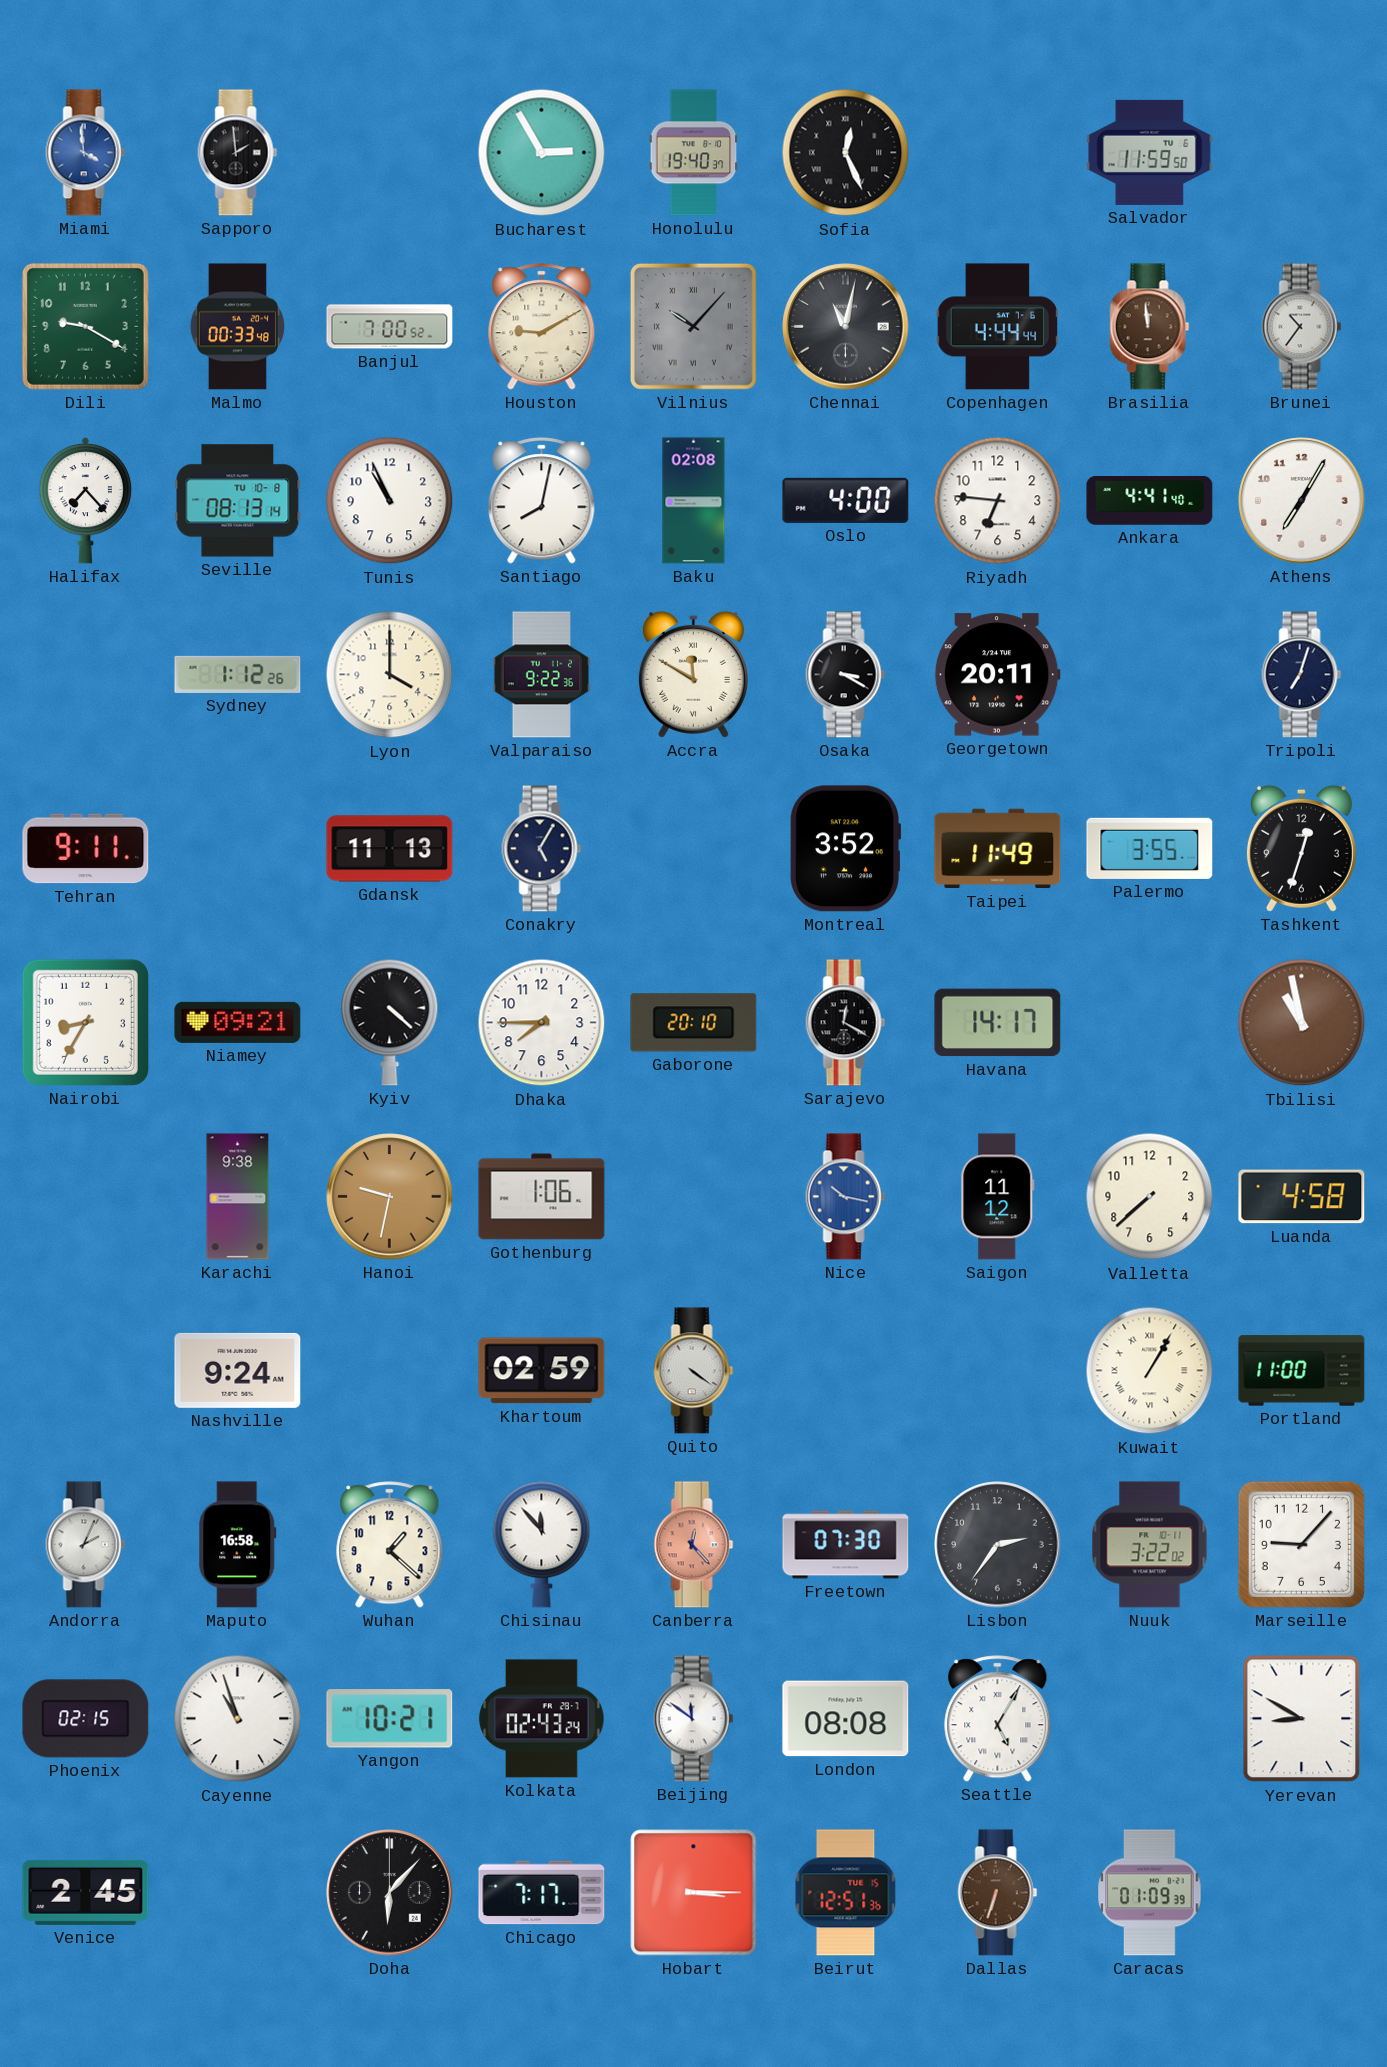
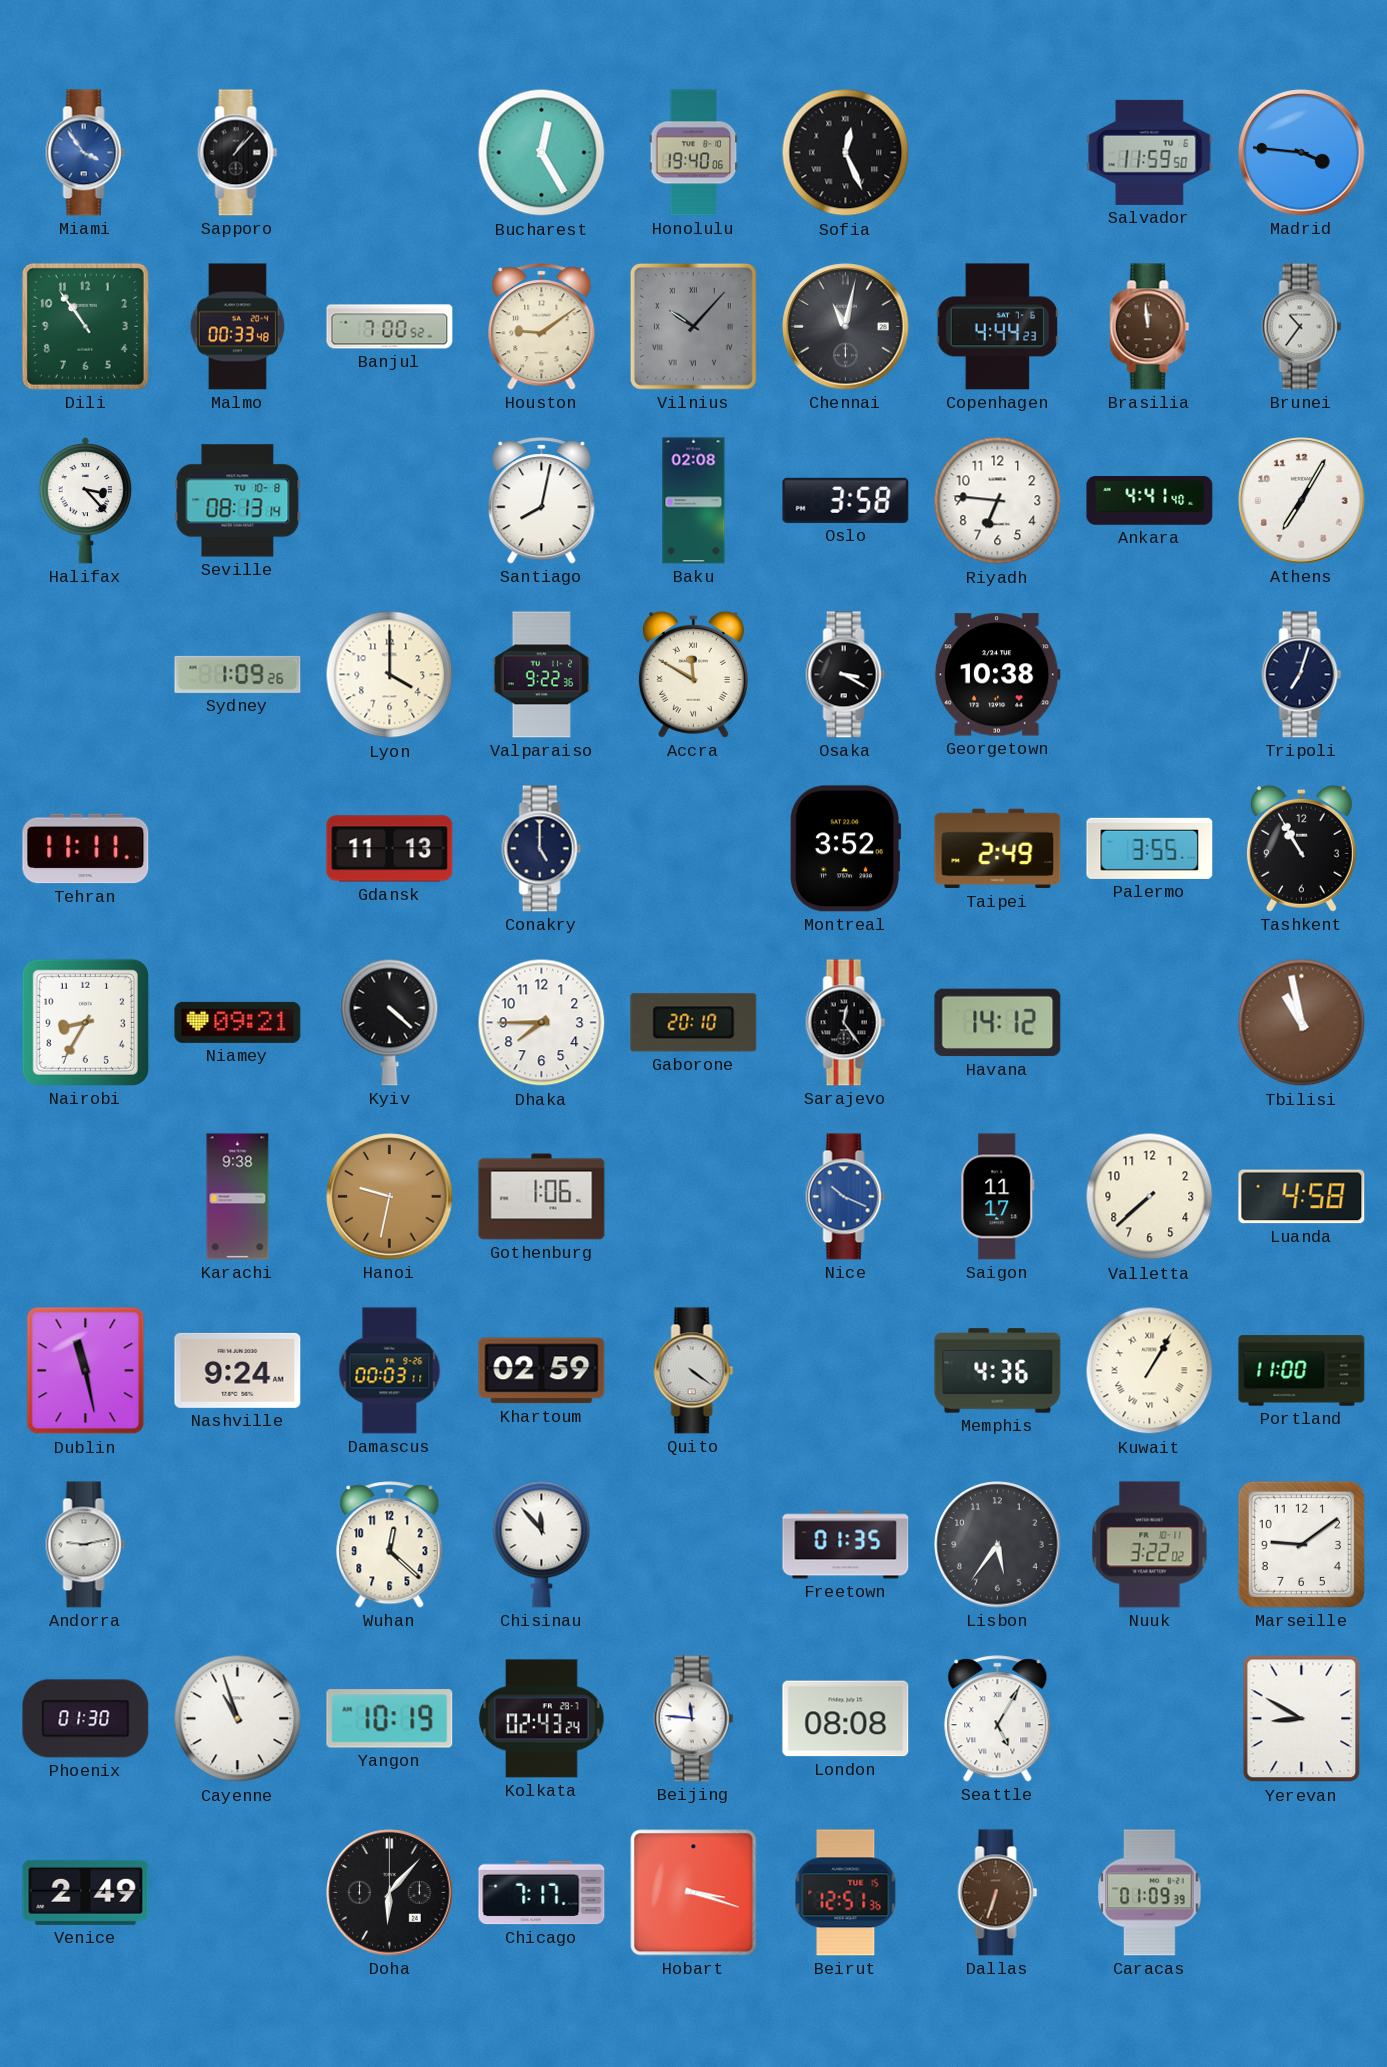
Miami: 3:59 -> 3:54 (86, 153)
Sapporo: 1:59 -> 1:07 (238, 153)
Bucharest: 2:55 -> 12:25 (542, 153)
Honolulu: 19:40:37 -> 19:40:06 (694, 153)
Madrid: none -> 3:46 (1302, 153)
Dili: 9:20 -> 10:54 (85, 326)
Houston: 9:10 -> 9:09 (542, 327)
Copenhagen: 4:44:44 -> 4:44:23 (998, 327)
Halifax: 7:23 -> 3:23 (85, 500)
Tunis: 10:56 -> none (390, 501)
Oslo: 4:00 -> 3:58 (846, 500)
Sydney: 1:12 -> 1:09 (238, 674)
Georgetown: 20:11 -> 10:38 (997, 675)
Tehran: 9:11 -> 11:11 (86, 849)
Conakry: 5:05 -> 5:00 (542, 849)
Taipei: 11:49 -> 2:49 (998, 849)
Tashkent: 12:33 -> 10:55 (1301, 848)
Sarajevo: 12:20 -> 12:24 (846, 1023)
Havana: 14:17 -> 14:12 (998, 1023)
Nice: 10:17 -> 10:19 (846, 1197)
Saigon: 11:12 -> 11:17 (998, 1197)
Dublin: none -> 11:28 (86, 1371)
Damascus: none -> 00:03 (390, 1371)
Memphis: none -> 4:36 (998, 1371)
Andorra: 2:04 -> 9:13 (86, 1545)
Maputo: 16:58 -> none (238, 1545)
Wuhan: 1:22 -> 12:22 (390, 1545)
Canberra: 12:23 -> none (694, 1545)
Freetown: 07:30 -> 01:35 (846, 1545)
Lisbon: 2:36 -> 5:36 (998, 1545)
Marseille: 9:07 -> 9:09 (1301, 1544)
Phoenix: 02:15 -> 01:30 (86, 1719)
Yangon: 10:21 -> 10:19 (390, 1719)
Beijing: 11:51 -> 11:46 (694, 1719)
Venice: 2:45 -> 2:49 (86, 1892)
Hobart: 3:15 -> 3:18 (694, 1893)
